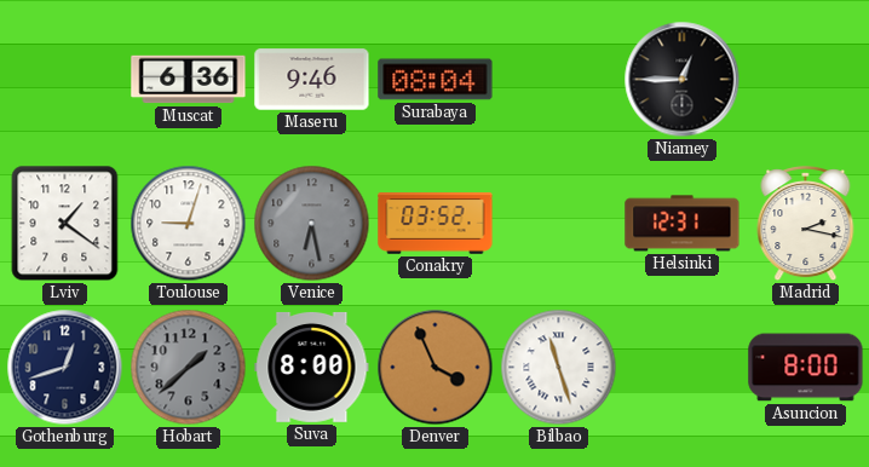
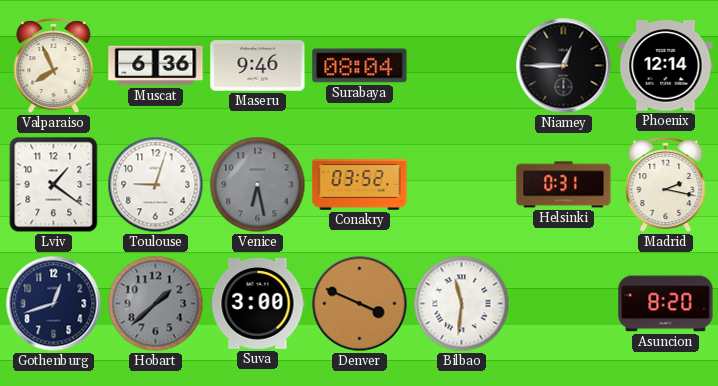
Valparaiso: none -> 7:56 (54, 67)
Phoenix: none -> 12:14 (666, 66)
Helsinki: 12:31 -> 0:31 (564, 185)
Suva: 8:00 -> 3:00 (258, 303)
Denver: 3:56 -> 3:49 (360, 304)
Bilbao: 11:27 -> 11:31 (462, 304)
Asuncion: 8:00 -> 8:20 (666, 304)
